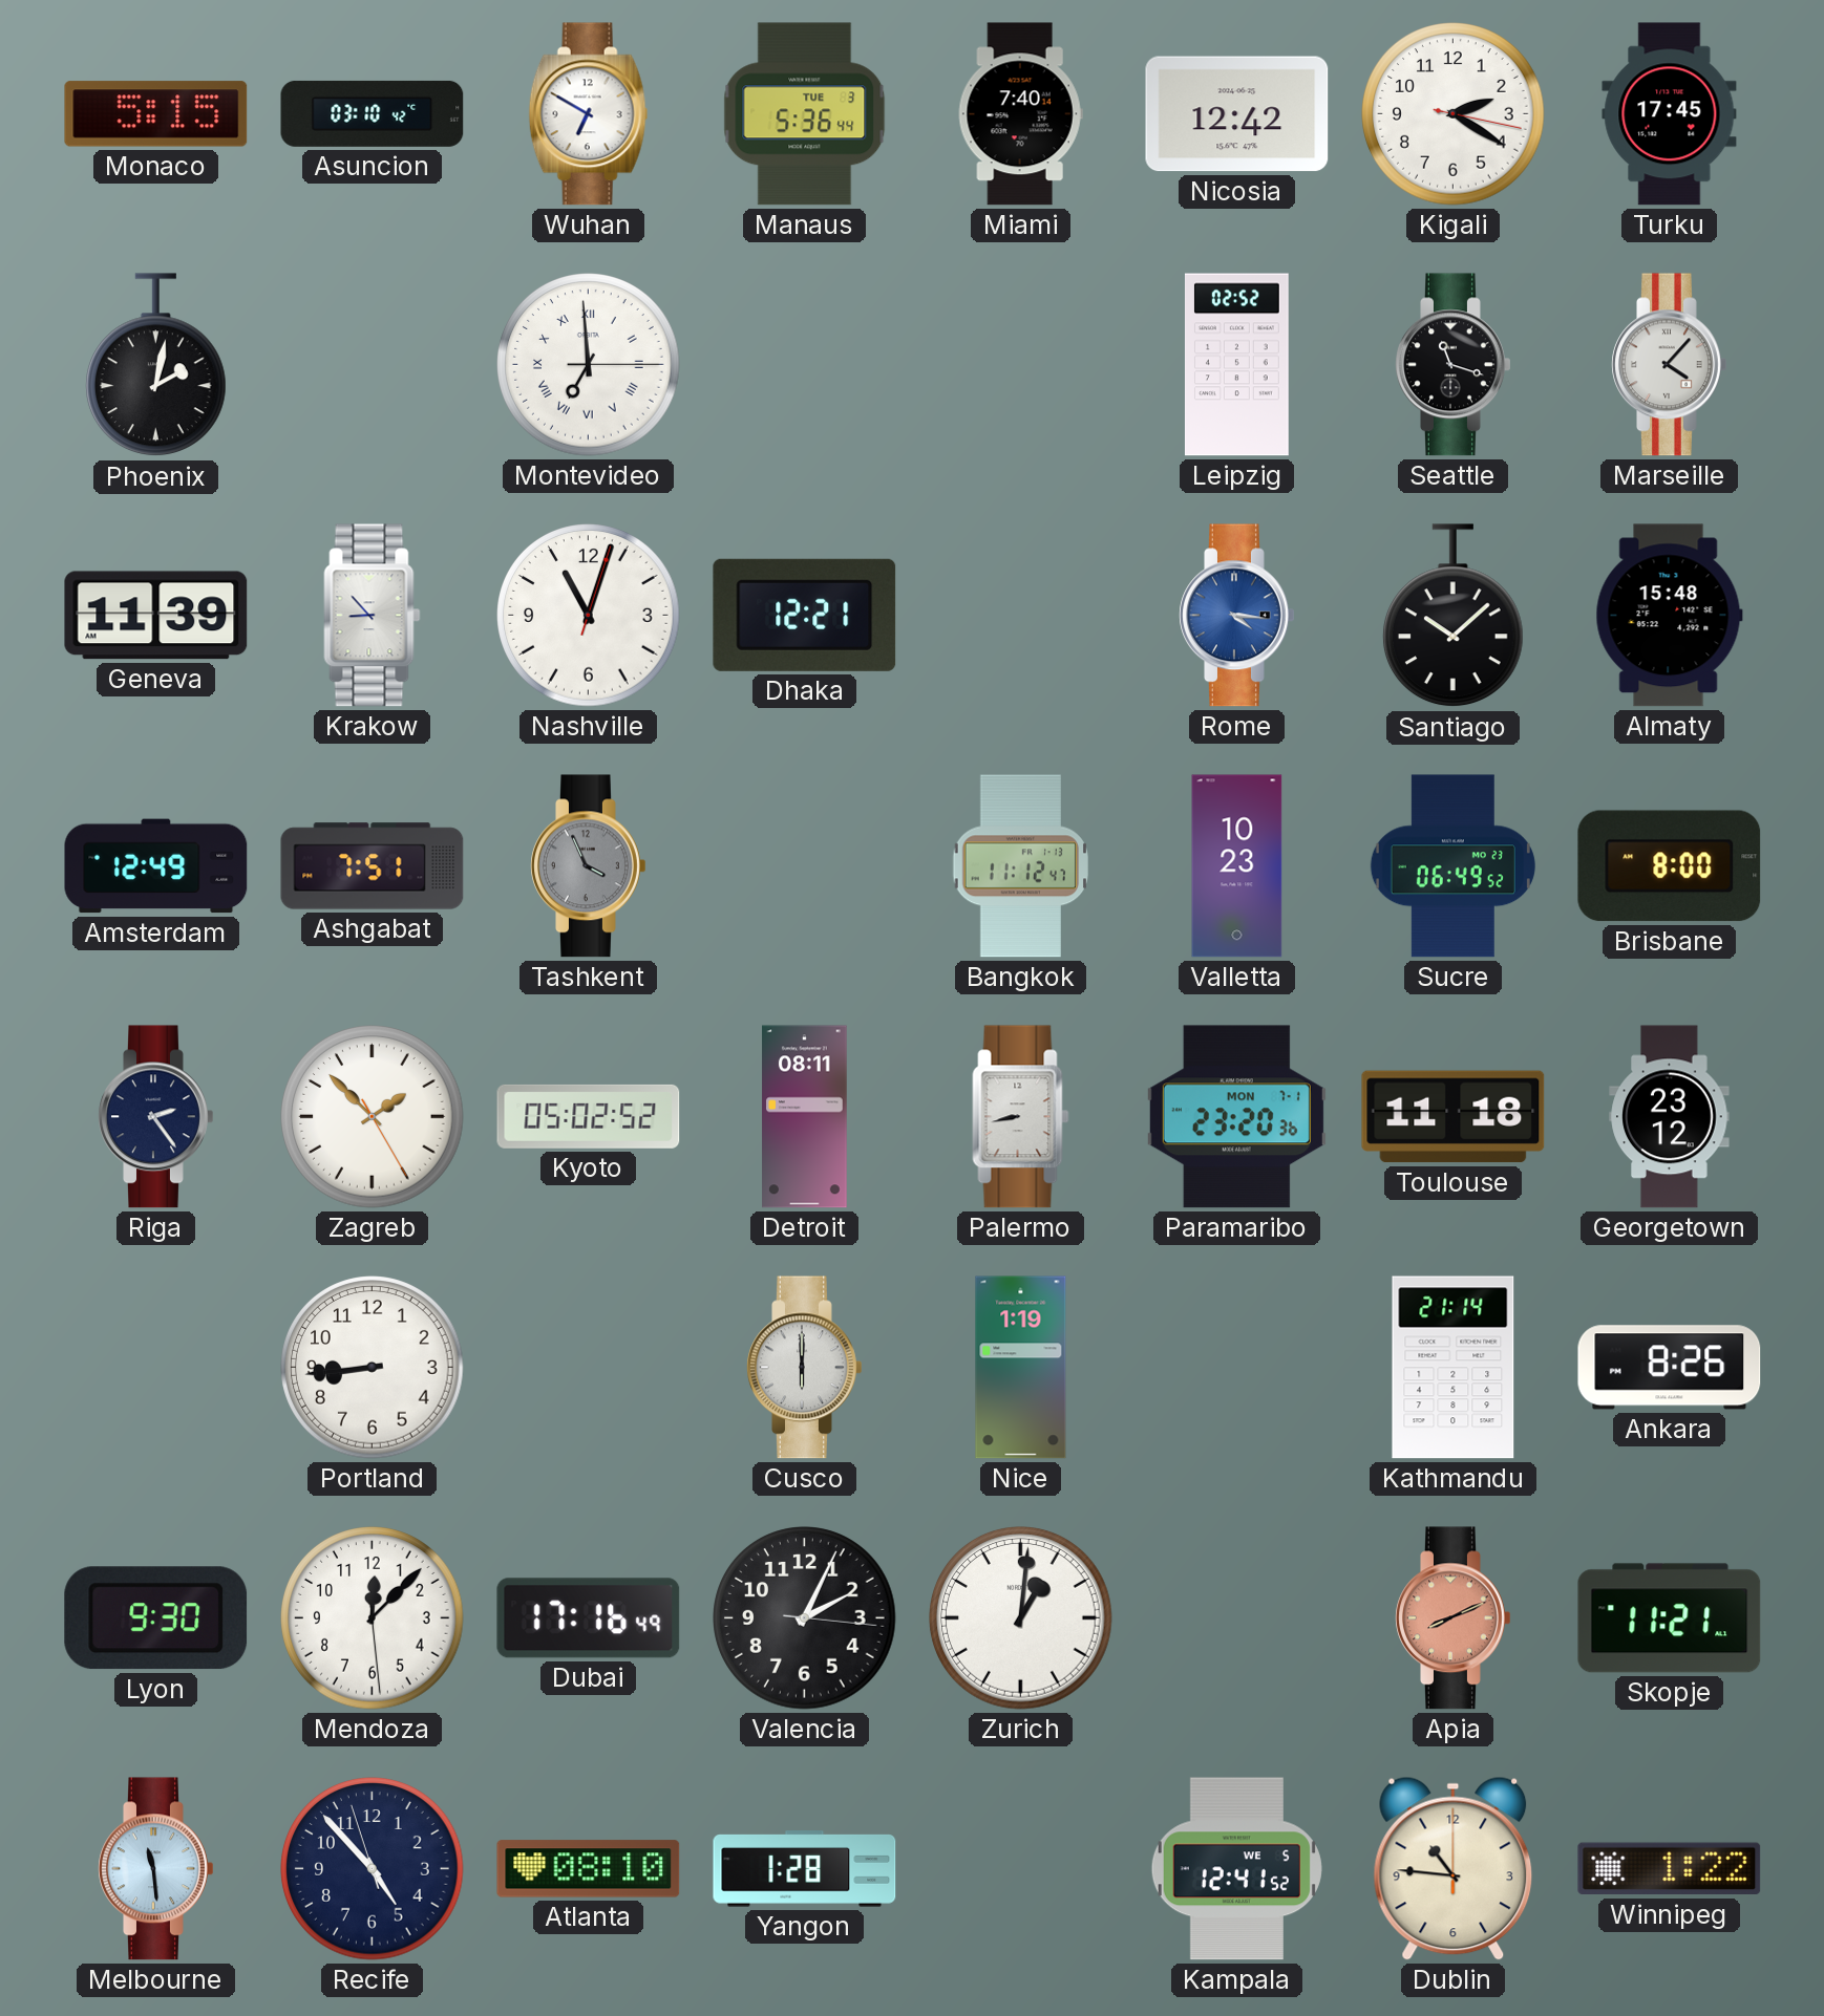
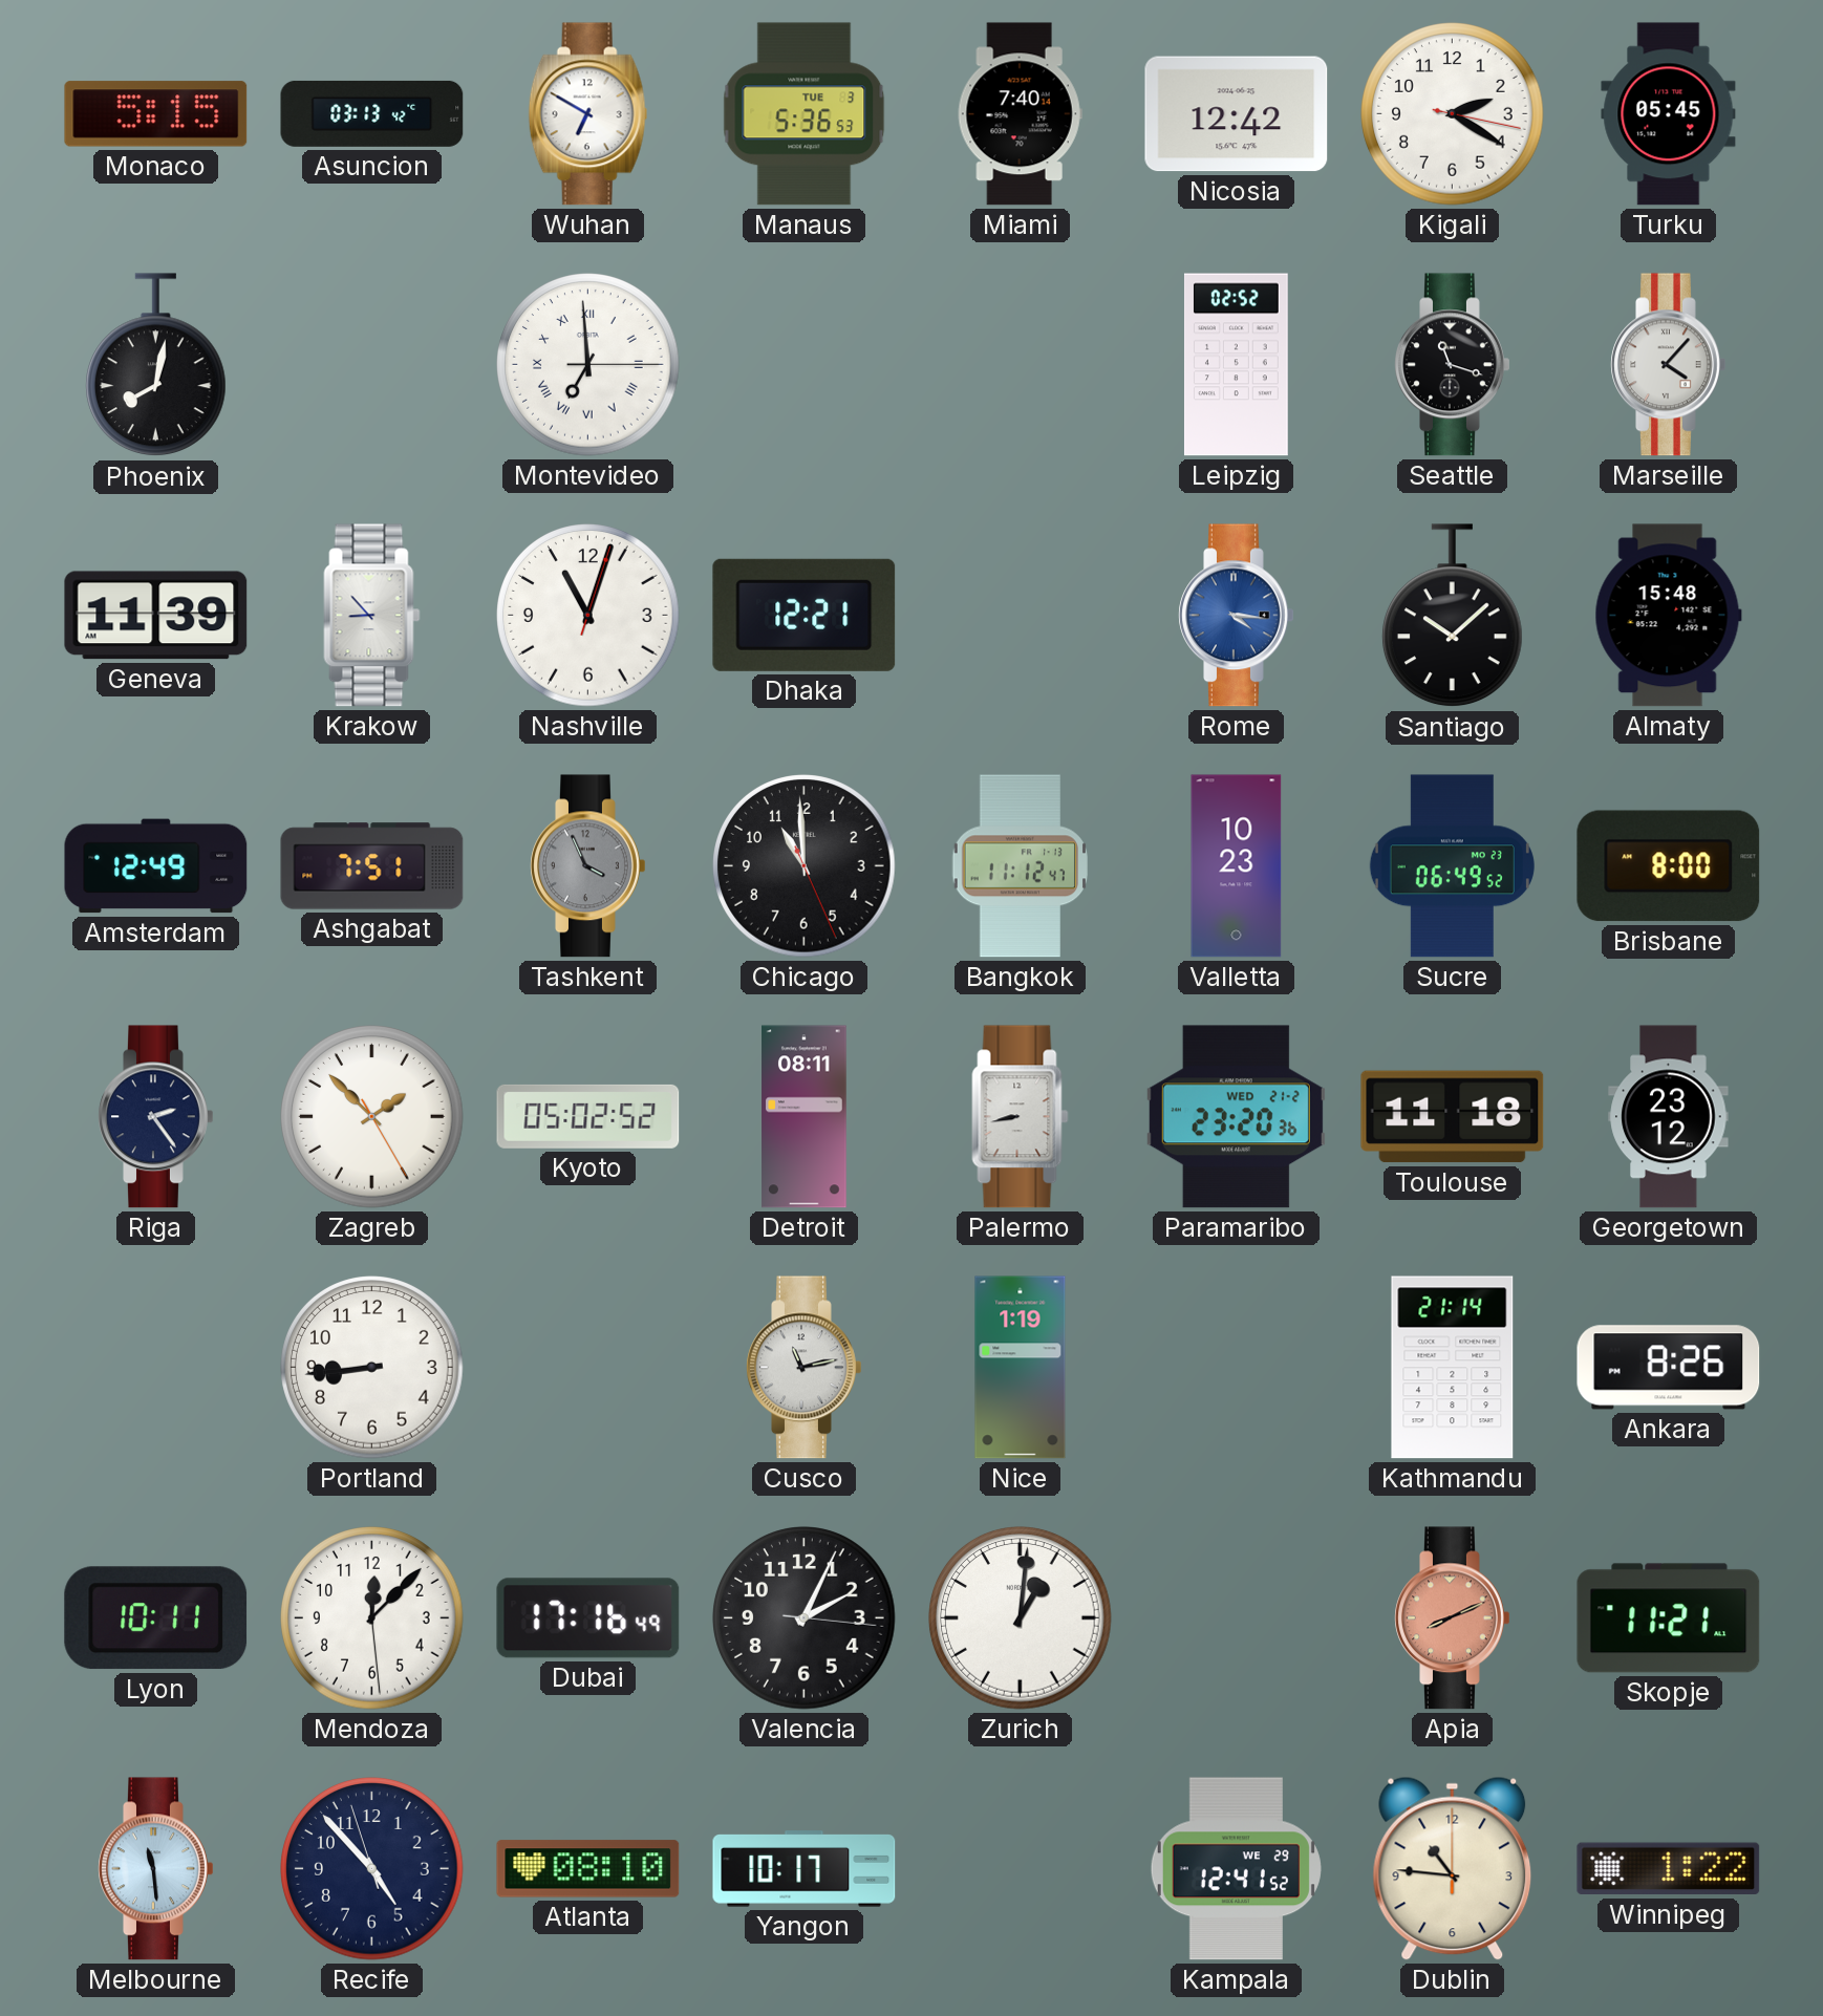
Asuncion: 03:10 -> 03:13 (372, 113)
Manaus: 5:36:44 -> 5:36:53 (805, 114)
Turku: 17:45 -> 05:45 (1669, 114)
Phoenix: 2:02 -> 8:02 (156, 365)
Chicago: none -> 10:59 (805, 866)
Paramaribo date: MON 7-1 -> WED 21-2 (1236, 1117)
Cusco: 6:00 -> 11:13 (805, 1368)
Lyon: 9:30 -> 10:11 (156, 1618)
Yangon: 1:28 -> 10:17 (805, 1869)
Kampala date: WE 5 -> WE 29 (1236, 1869)
